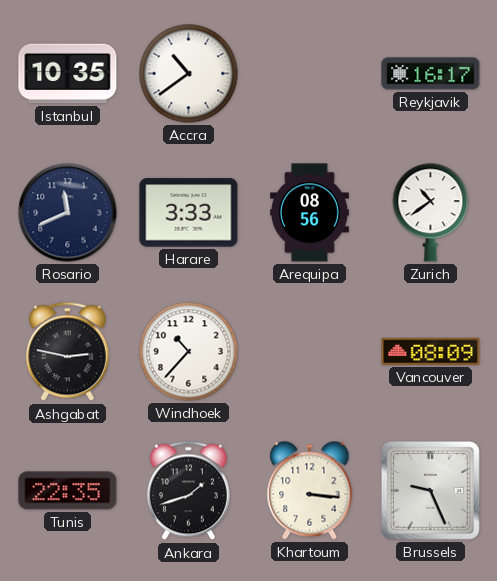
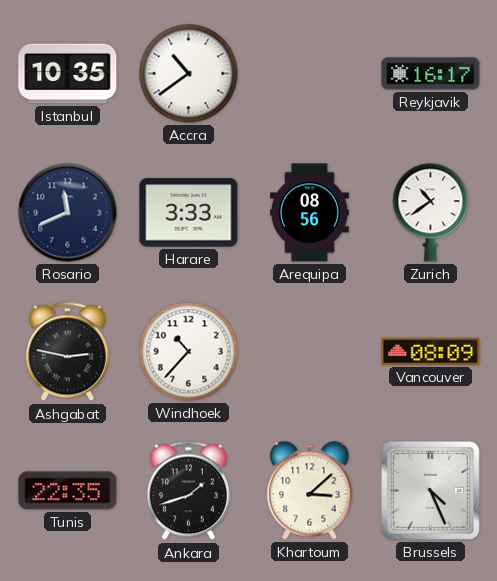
Khartoum: 3:16 -> 3:08 (310, 491)
Brussels: 9:26 -> 4:26 (430, 490)
